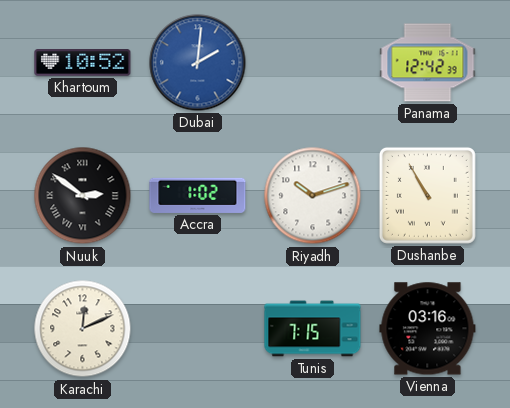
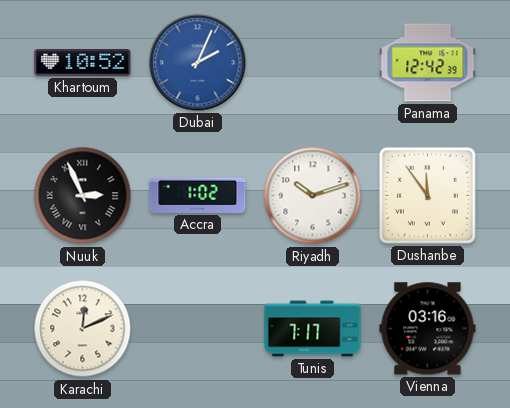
Dubai: 2:01 -> 2:04 (198, 63)
Nuuk: 2:51 -> 2:56 (83, 196)
Dushanbe: 10:55 -> 11:54 (427, 195)
Tunis: 7:15 -> 7:17 (313, 329)
